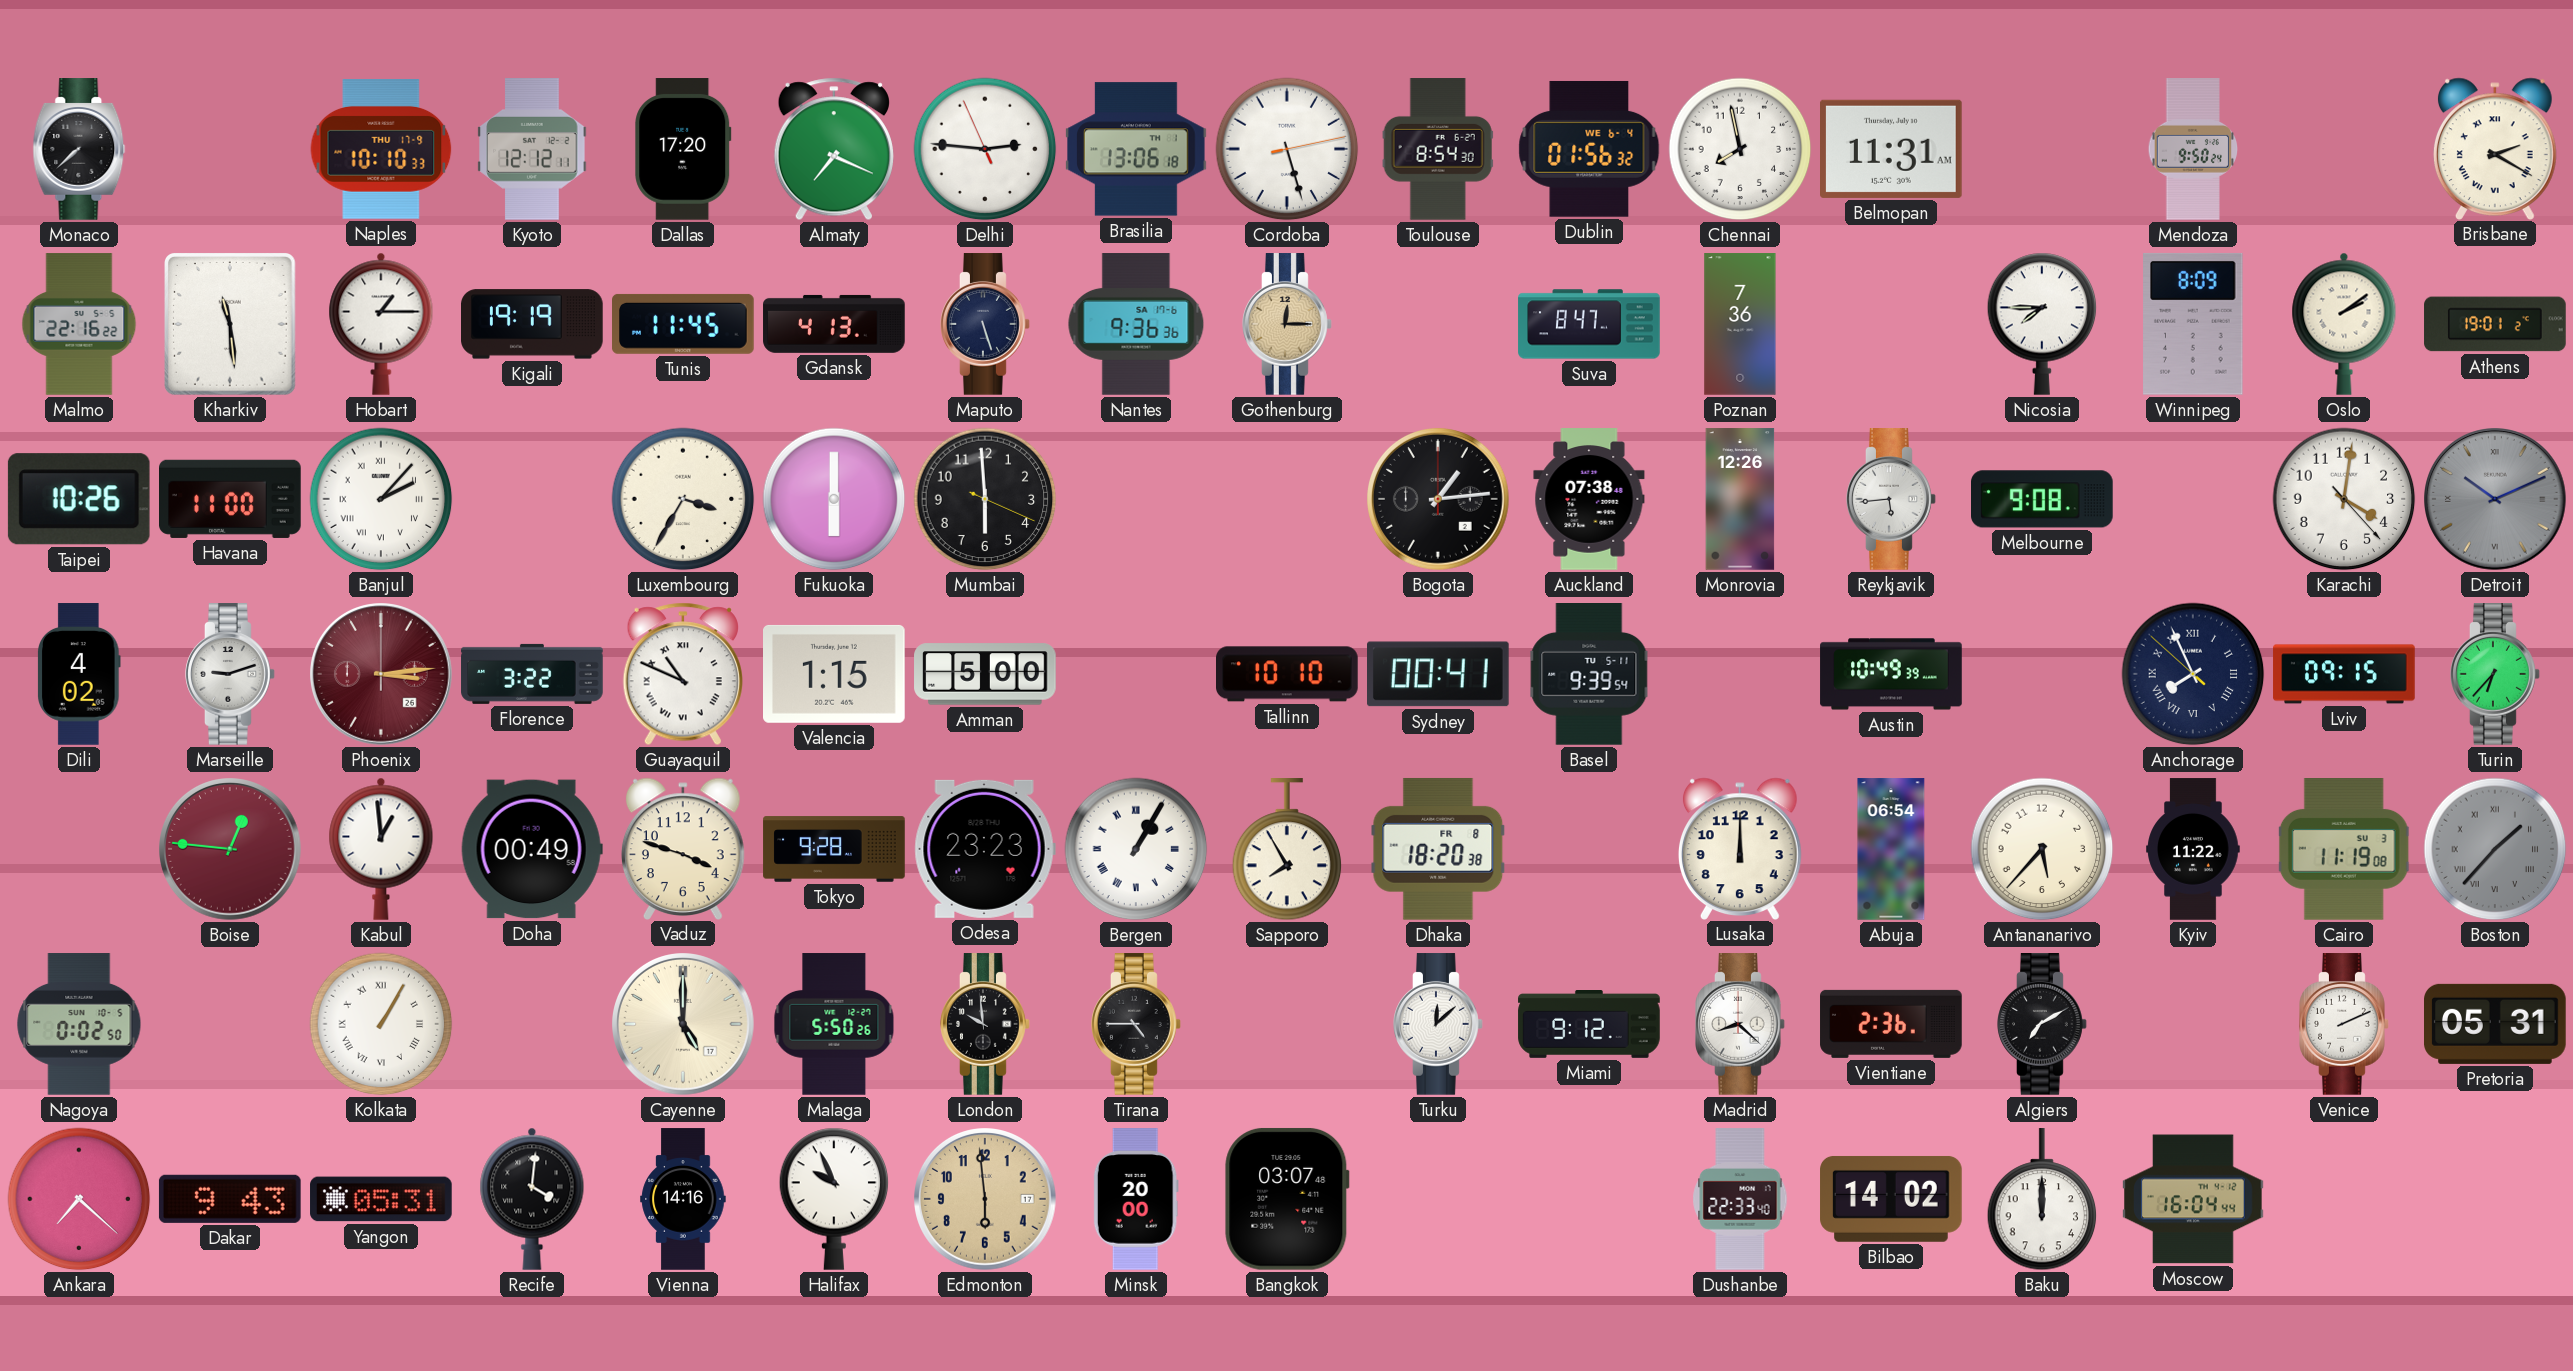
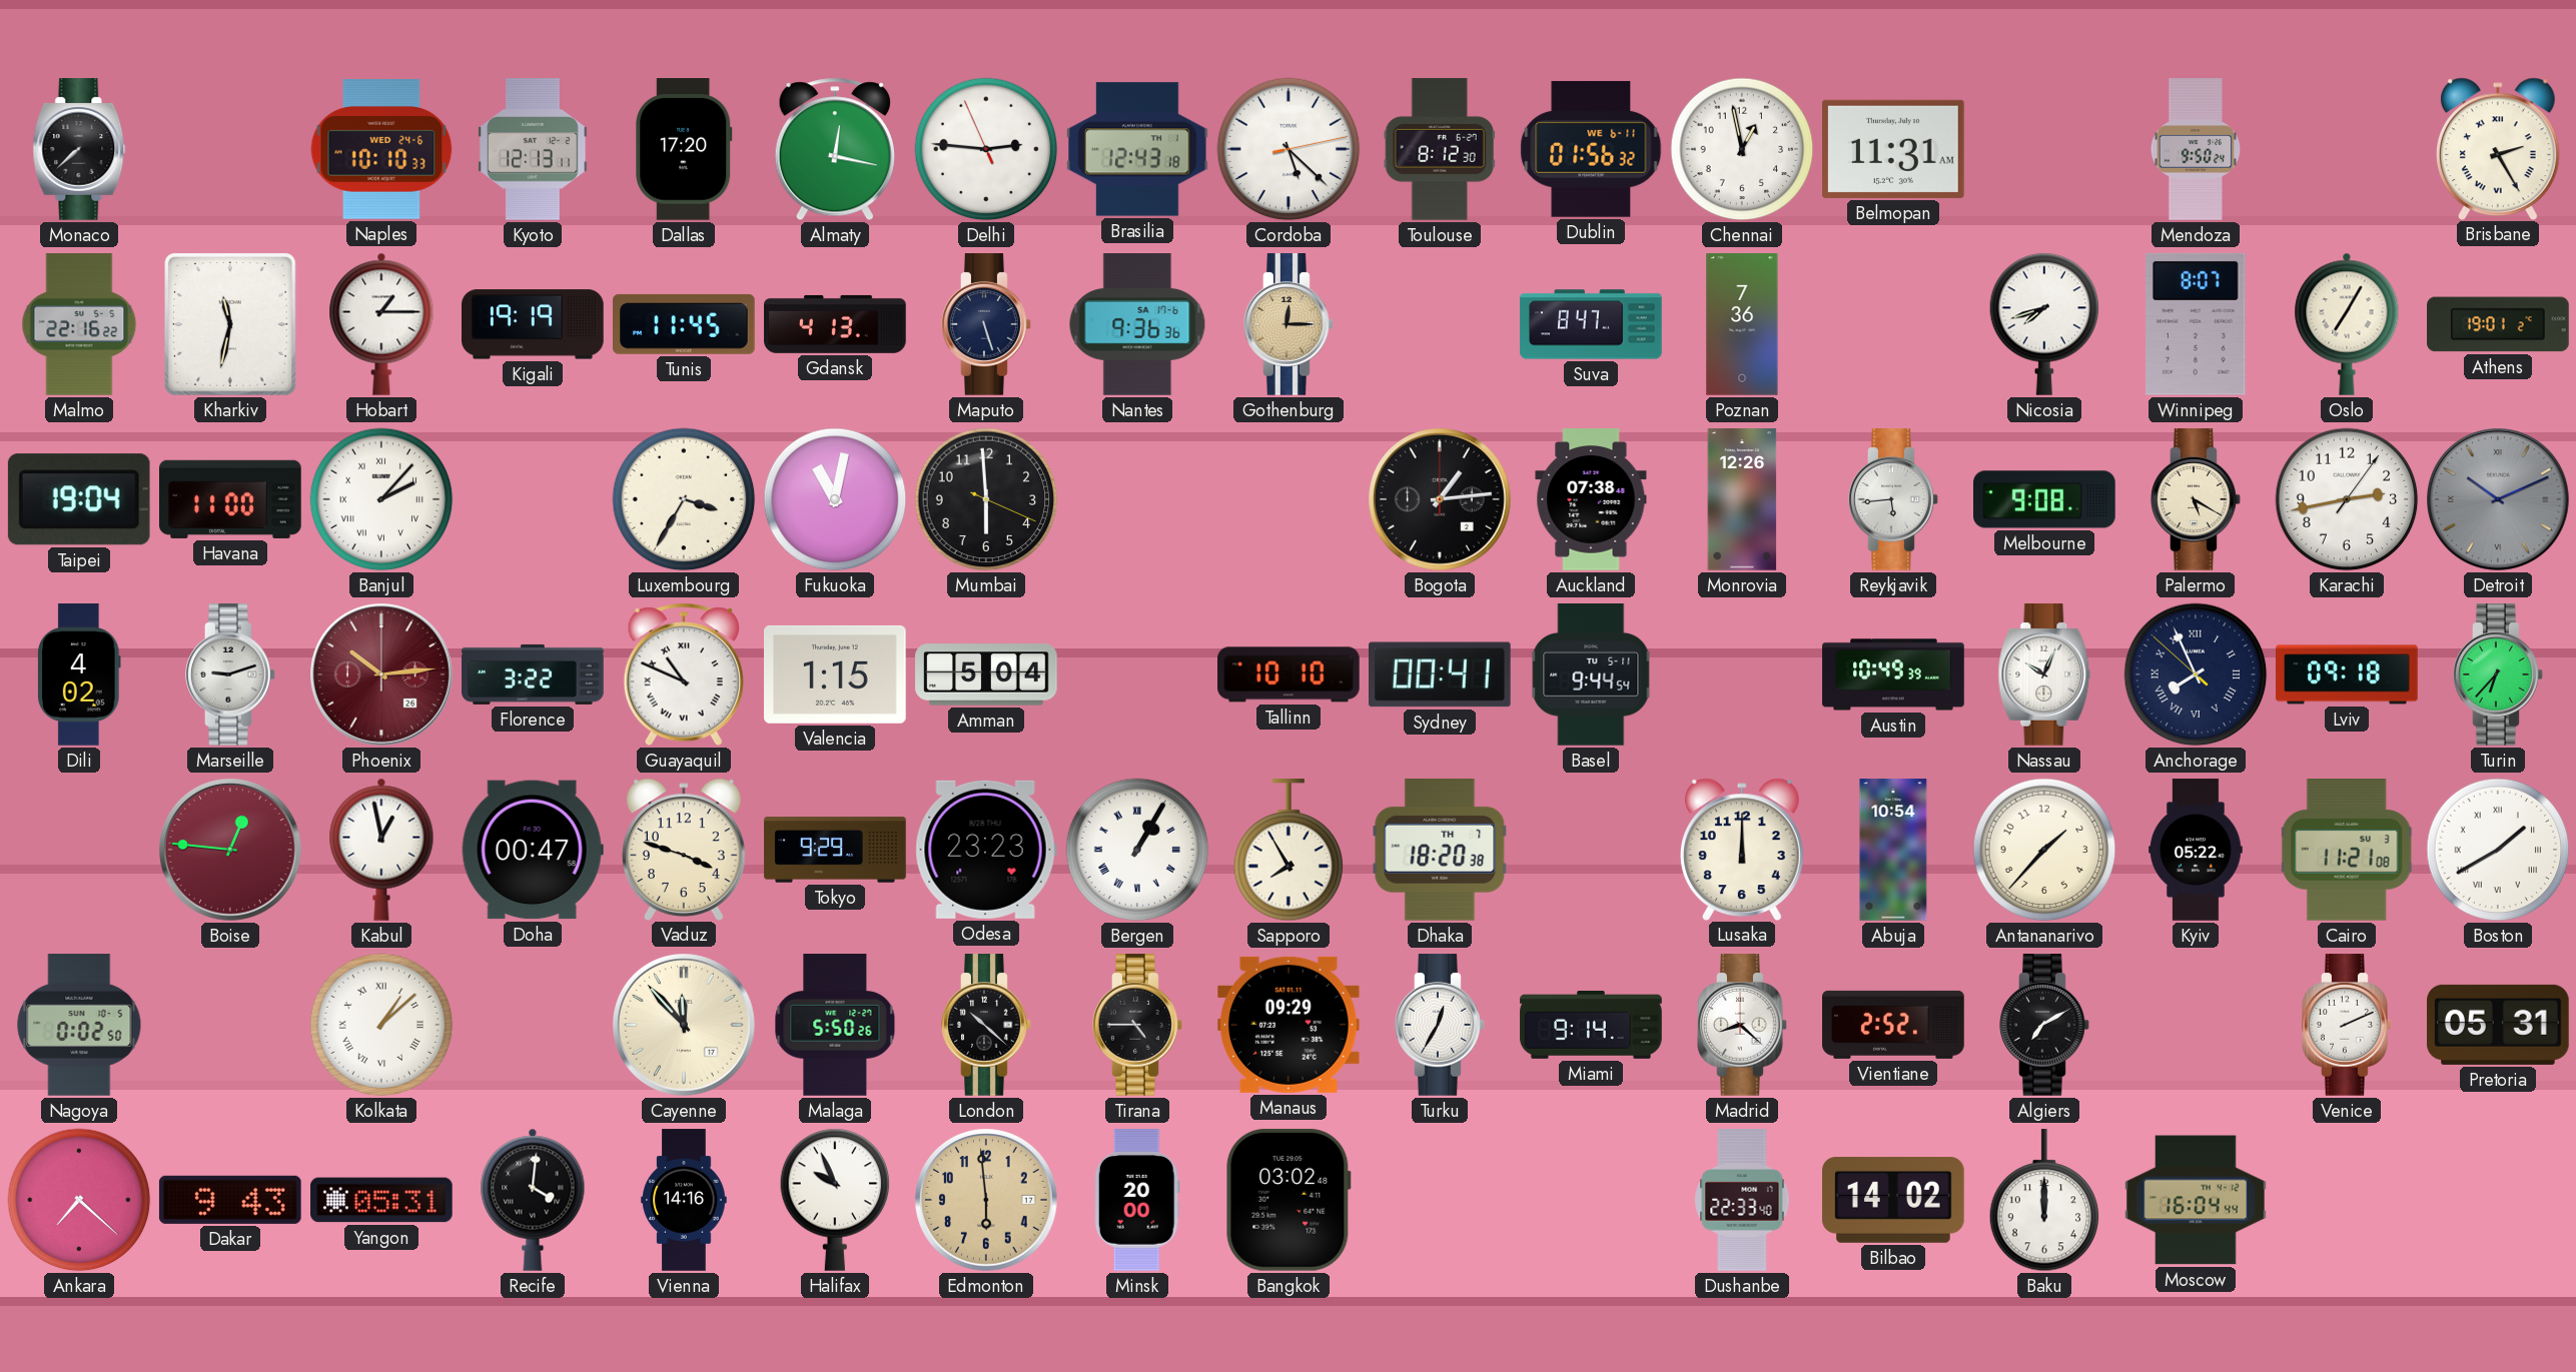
Naples date: THU 17-9 -> WED 24-6 (381, 149)
Kyoto: 12:12 -> 12:13 (533, 149)
Almaty: 7:19 -> 12:17 (835, 149)
Brasilia: 13:06 -> 12:43 (1137, 149)
Cordoba: 5:27 -> 5:22 (1289, 149)
Toulouse: 8:54 -> 8:12 (1440, 149)
Dublin date: WE 6-4 -> WE 6-11 (1591, 149)
Chennai: 7:58 -> 12:58 (1742, 149)
Brisbane: 2:20 -> 2:25 (2498, 148)
Kharkiv: 11:29 -> 11:32 (231, 325)
Nicosia: 7:45 -> 7:42 (2044, 324)
Winnipeg: 8:09 -> 8:07 (2196, 324)
Oslo: 2:09 -> 7:05 (2347, 324)
Taipei: 10:26 -> 19:04 (79, 499)
Fukuoka: 6:00 -> 11:02 (835, 499)
Palermo: none -> 5:20 (2196, 499)
Karachi: 4:01 -> 2:43 (2347, 499)
Phoenix: 3:14 -> 10:14 (382, 675)
Amman: 5:00 -> 5:04 (986, 674)
Basel: 9:39 -> 9:44 (1591, 675)
Nassau: none -> 10:04 (2044, 674)
Lviv: 09:15 -> 09:18 (2347, 674)
Kabul: 12:59 -> 12:58 (381, 850)
Doha: 00:49 -> 00:47 (533, 850)
Tokyo: 9:28 -> 9:29 (835, 850)
Dhaka date: FR 8 -> TH 7 (1440, 850)
Abuja: 06:54 -> 10:54 (1893, 850)
Antananarivo: 5:37 -> 1:37 (2044, 850)
Kyiv: 11:22 -> 05:22 (2196, 850)
Cairo: 11:19 -> 11:21 (2347, 851)
Boston: 1:37 -> 1:40 (2498, 850)
Boston dial: grey -> white (2498, 850)
Kolkata: 1:05 -> 1:08 (381, 1025)
Cayenne: 5:00 -> 11:53 (685, 1026)
London: 9:59 -> 10:22 (986, 1025)
Manaus: none -> 09:29 (1289, 1025)
Turku: 12:08 -> 12:35 (1440, 1025)
Miami: 9:12 -> 9:14 (1591, 1026)
Vientiane: 2:36 -> 2:52 (1893, 1025)
Bangkok: 03:07 -> 03:02 (1289, 1200)
